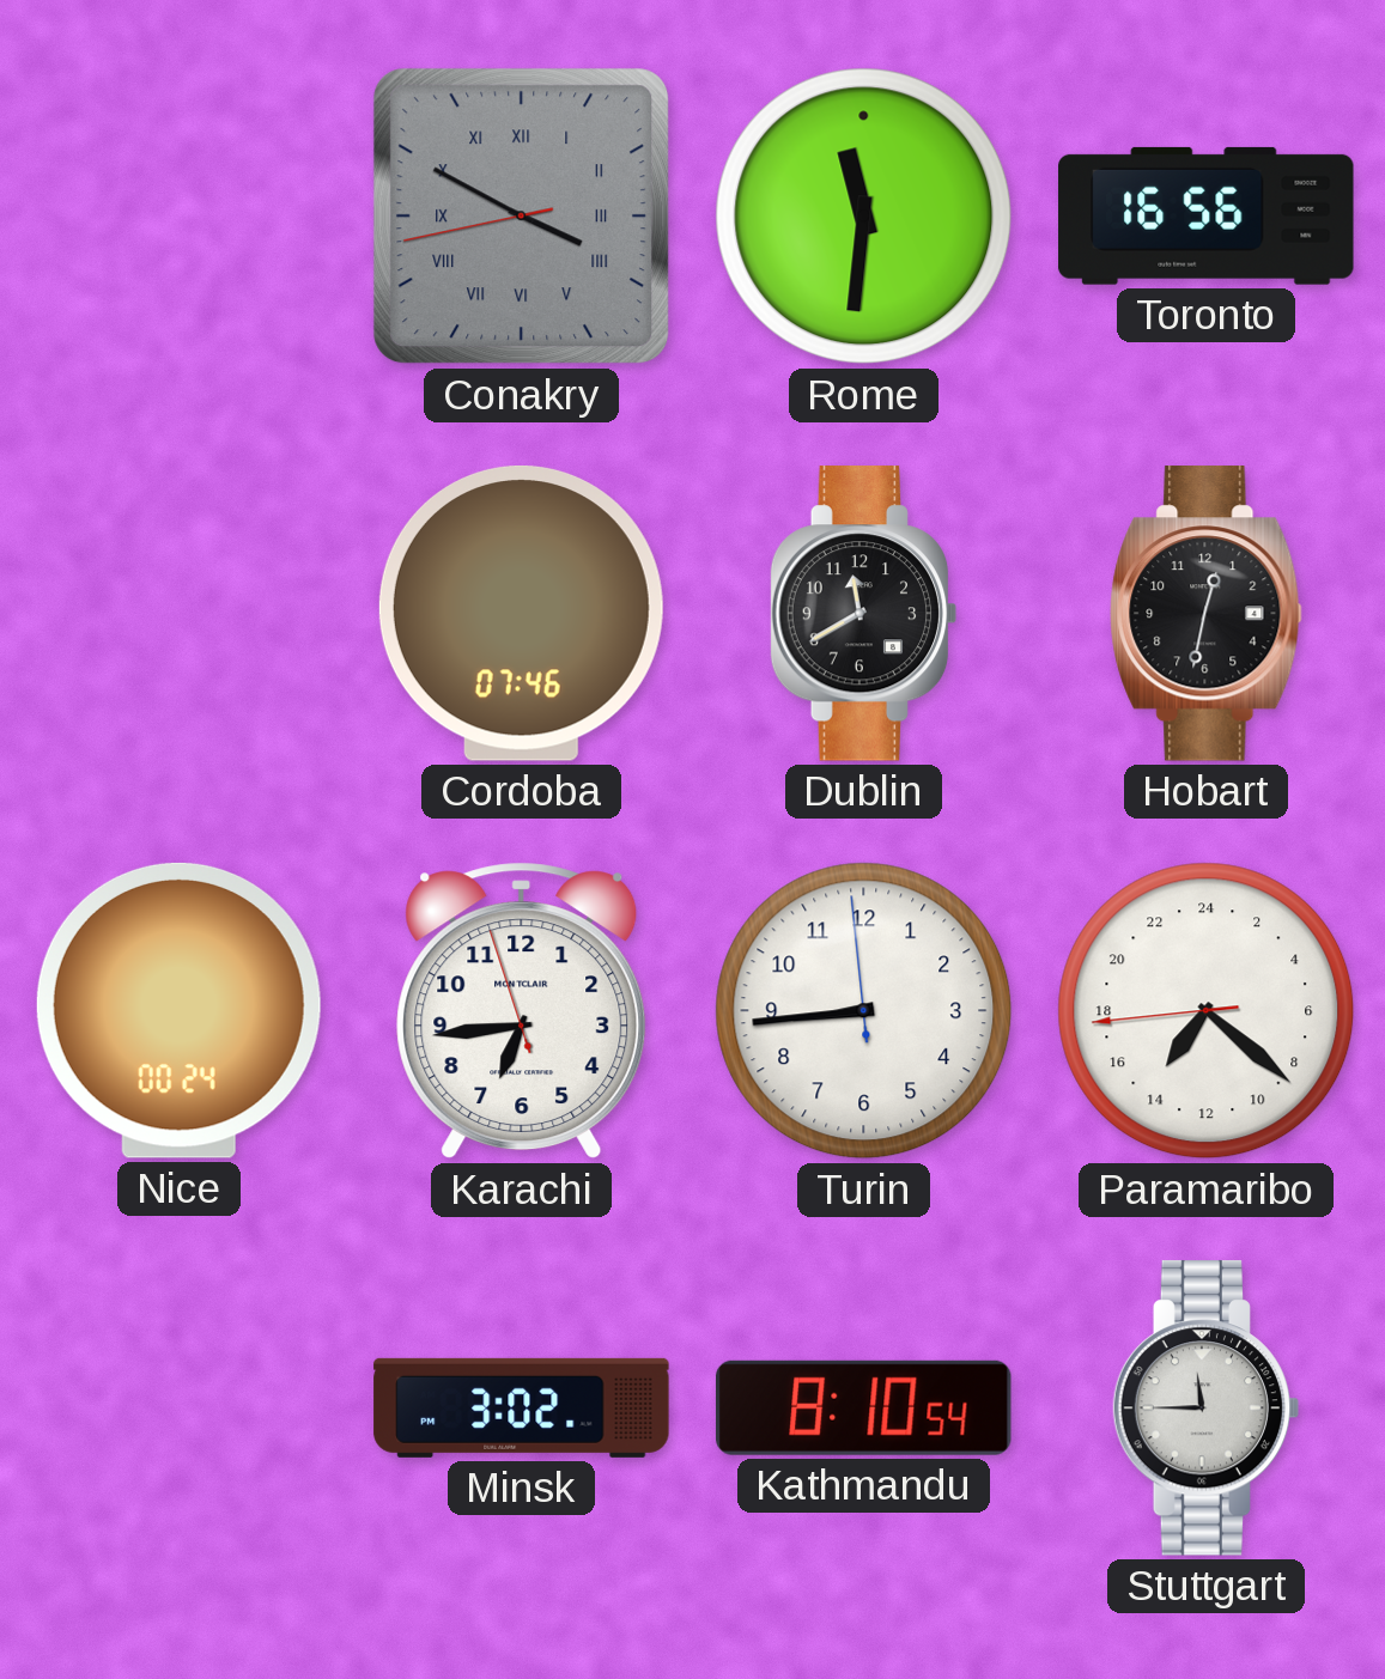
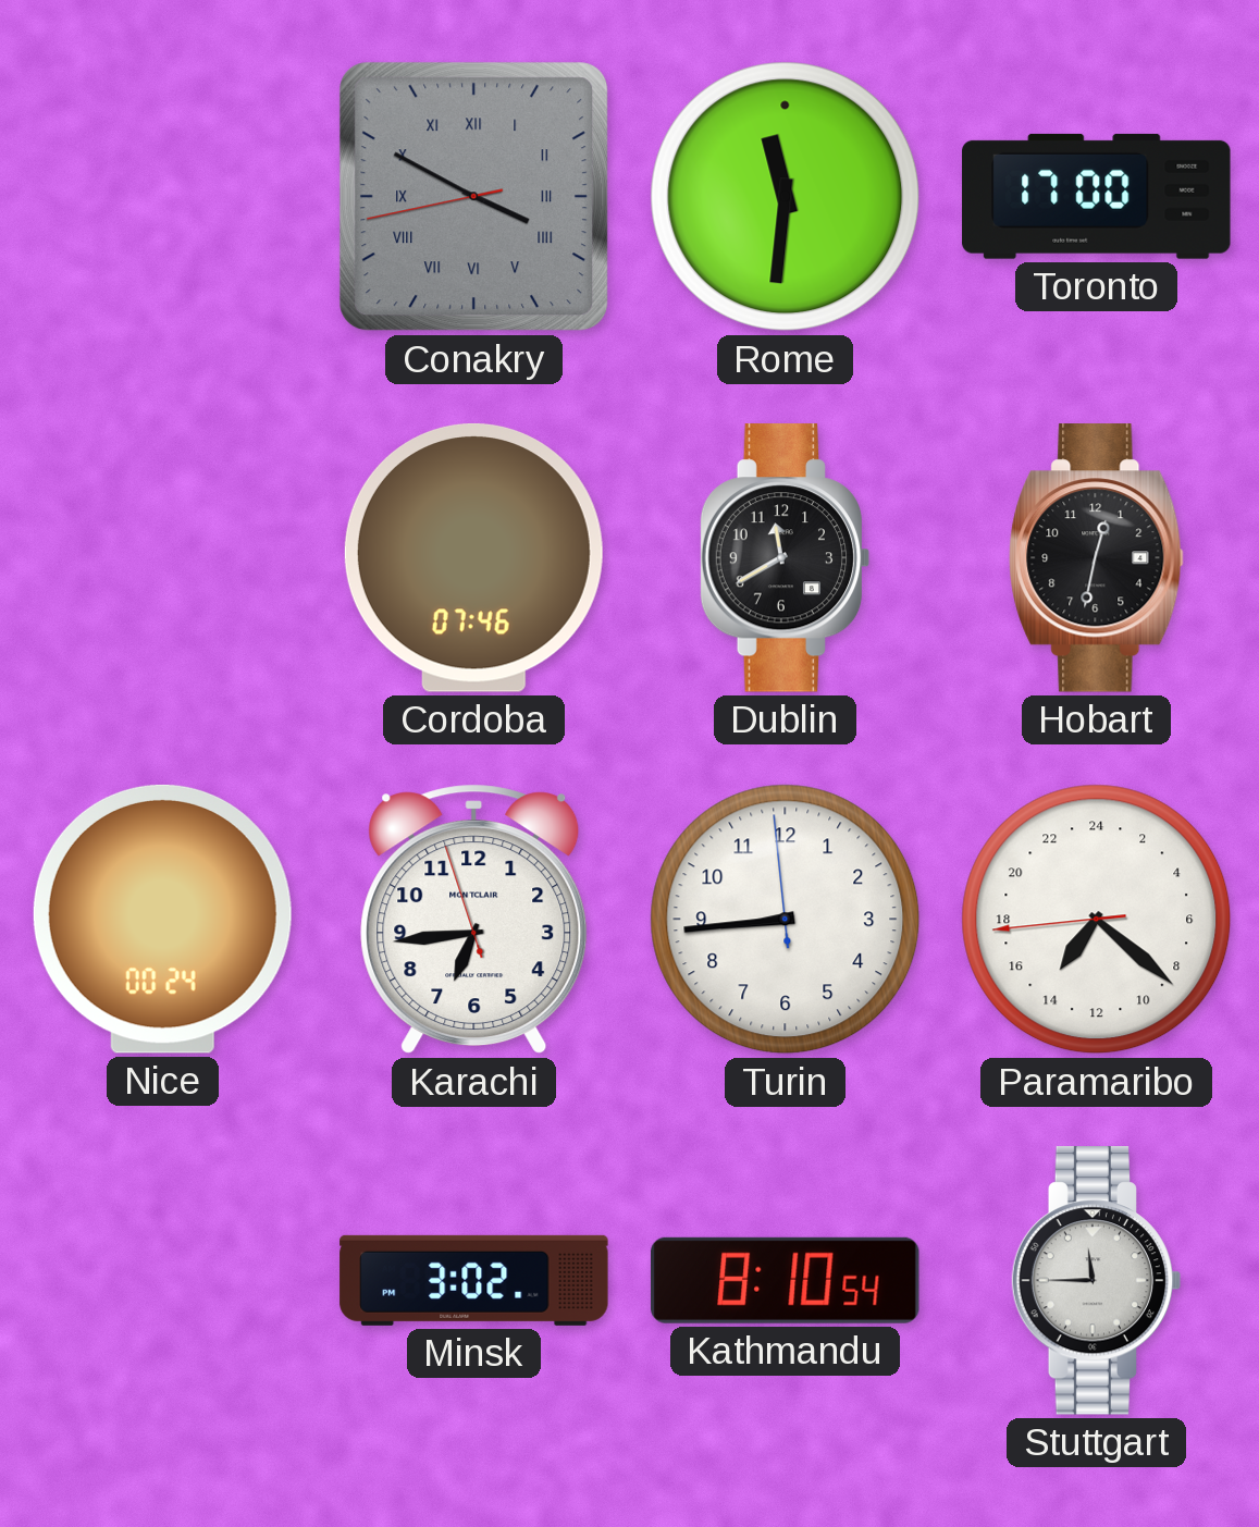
Toronto: 16:56 -> 17:00 (1097, 196)
